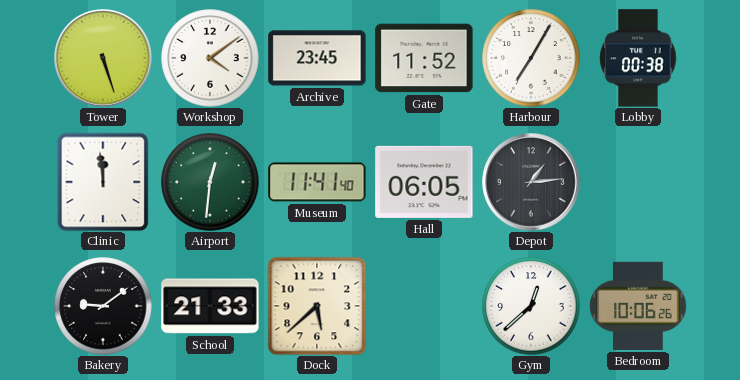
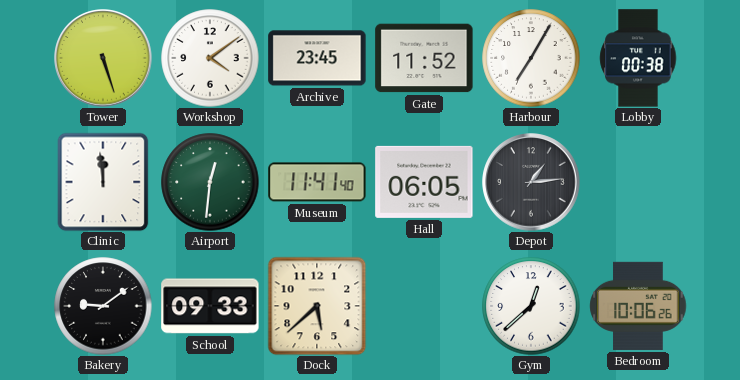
School: 21:33 -> 09:33 (210, 306)
